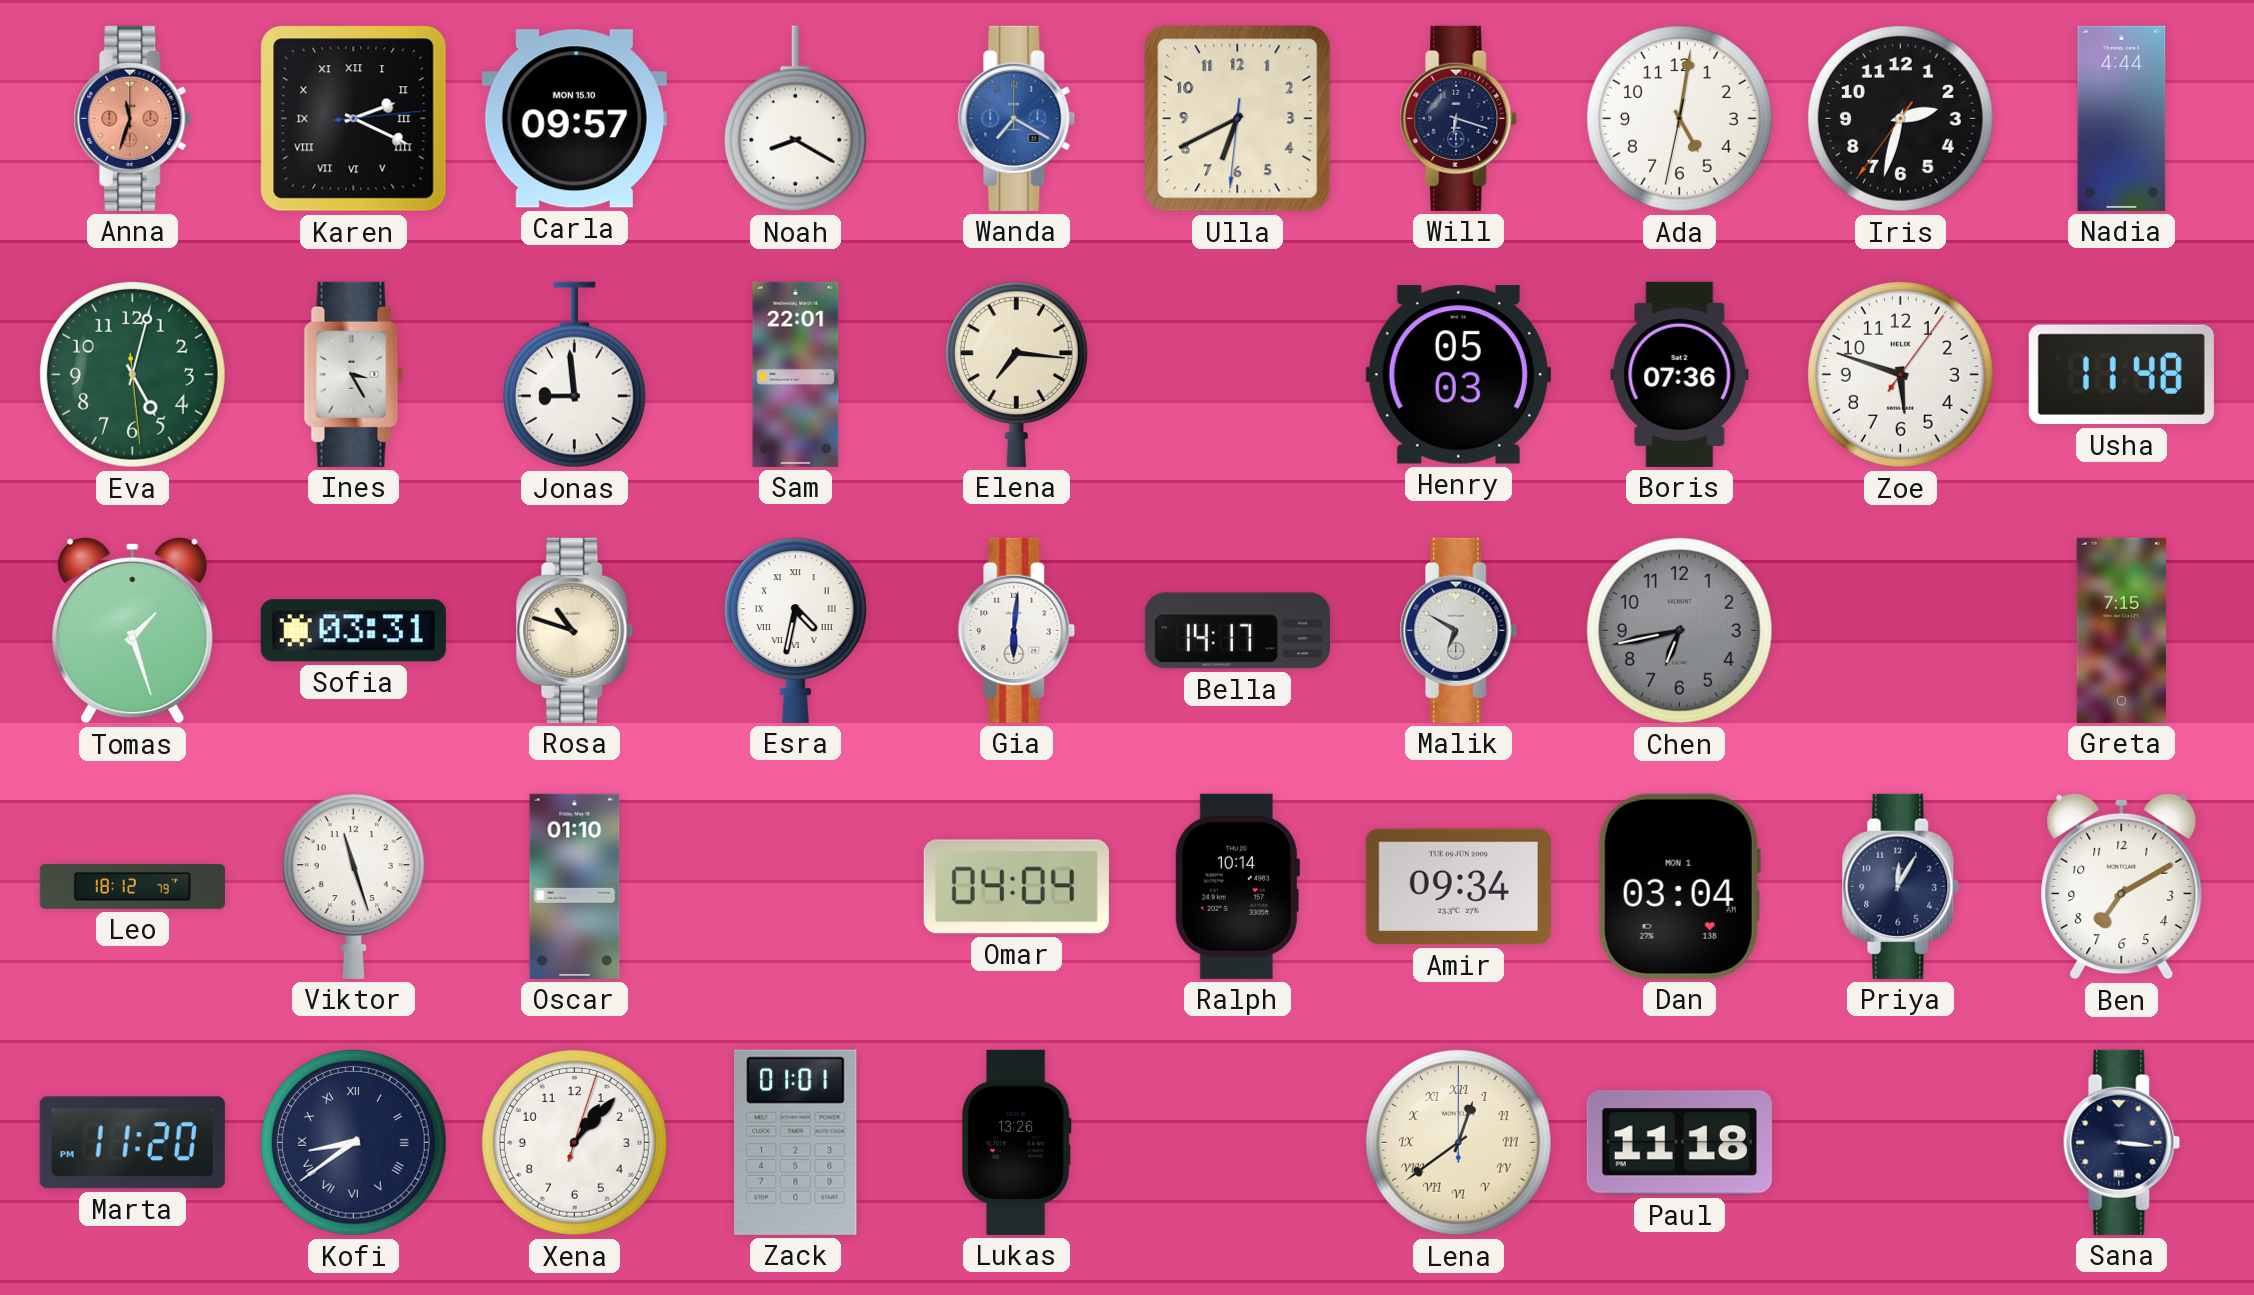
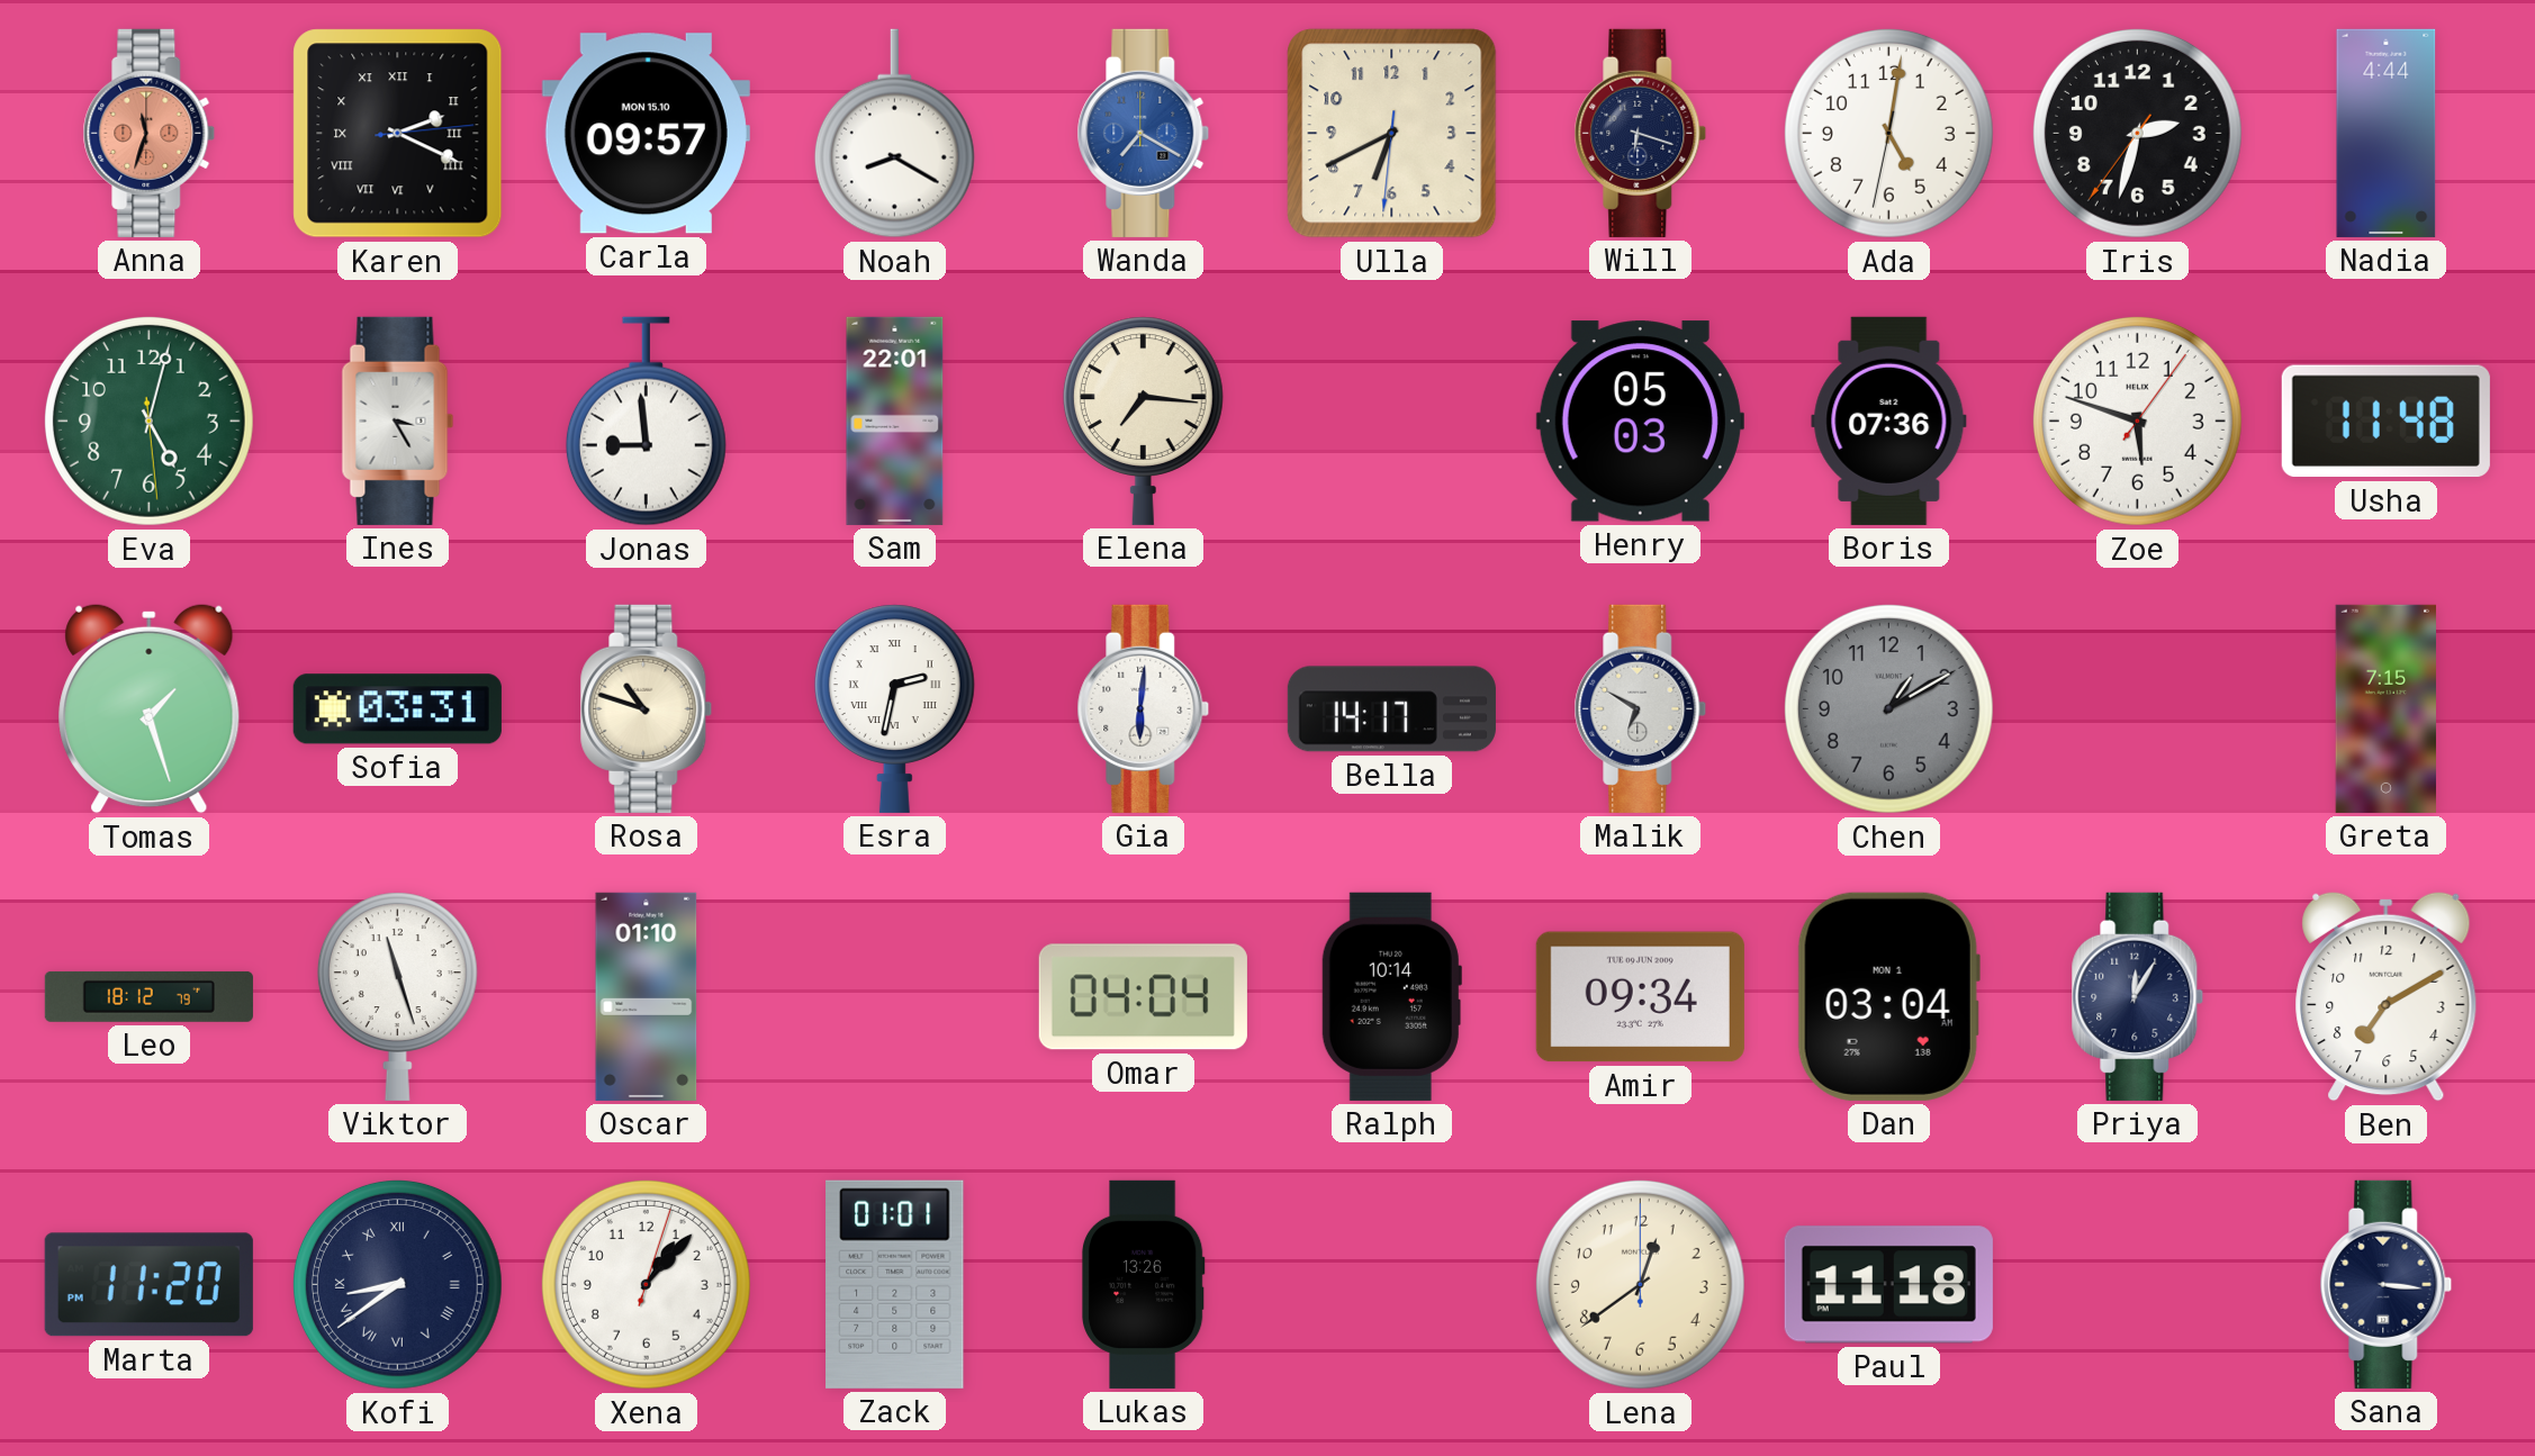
Esra: 4:32 -> 2:32 (894, 708)
Chen: 6:43 -> 1:10 (1888, 708)
Lena numerals: Roman -> Arabic (1640, 1284)
